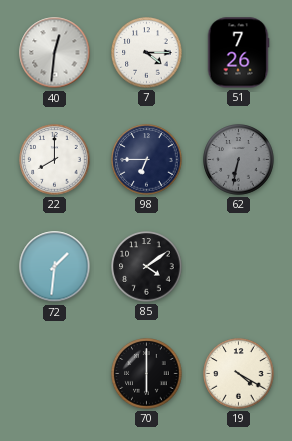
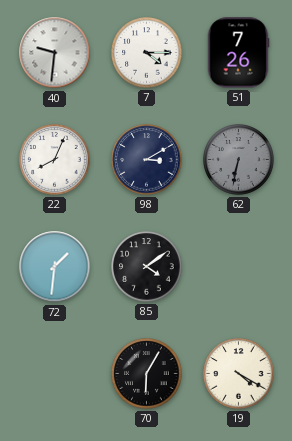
40: 12:31 -> 9:31 (55, 53)
22: 8:00 -> 8:04 (55, 160)
98: 6:45 -> 3:10 (147, 160)
70: 6:00 -> 6:05 (147, 374)
